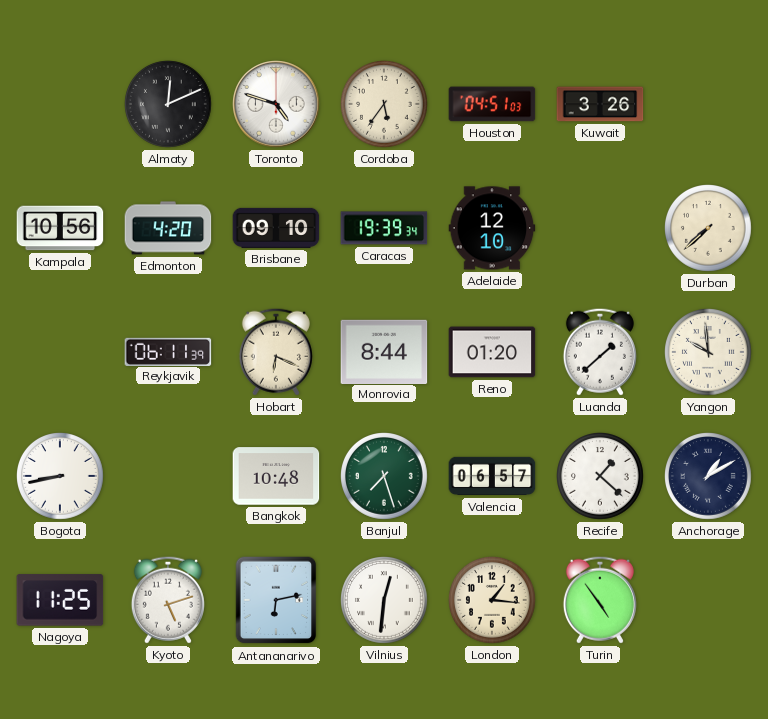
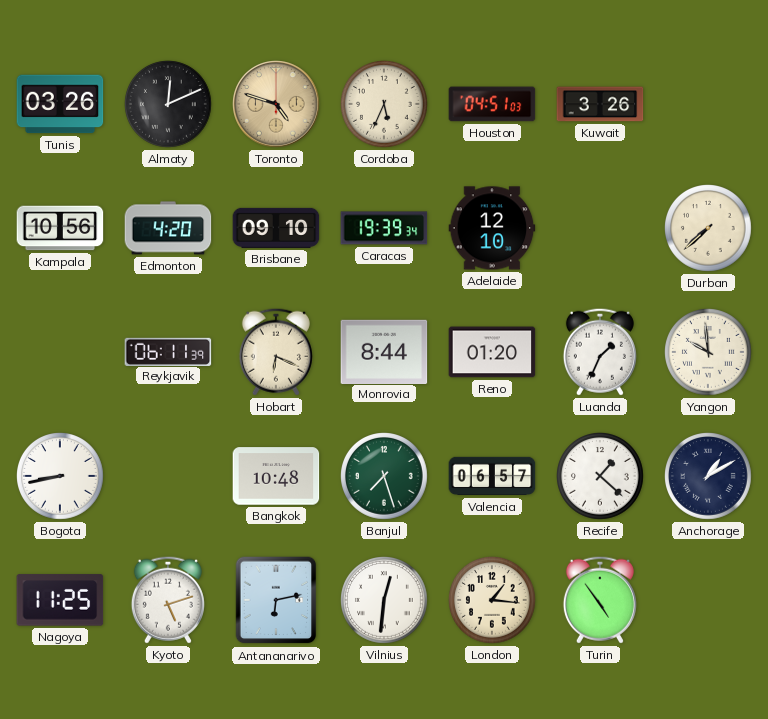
Tunis: none -> 03:26 (60, 104)
Toronto dial: white -> champagne (276, 104)
Cordoba: 5:36 -> 5:34 (385, 105)
Luanda: 1:38 -> 1:34 (600, 352)
